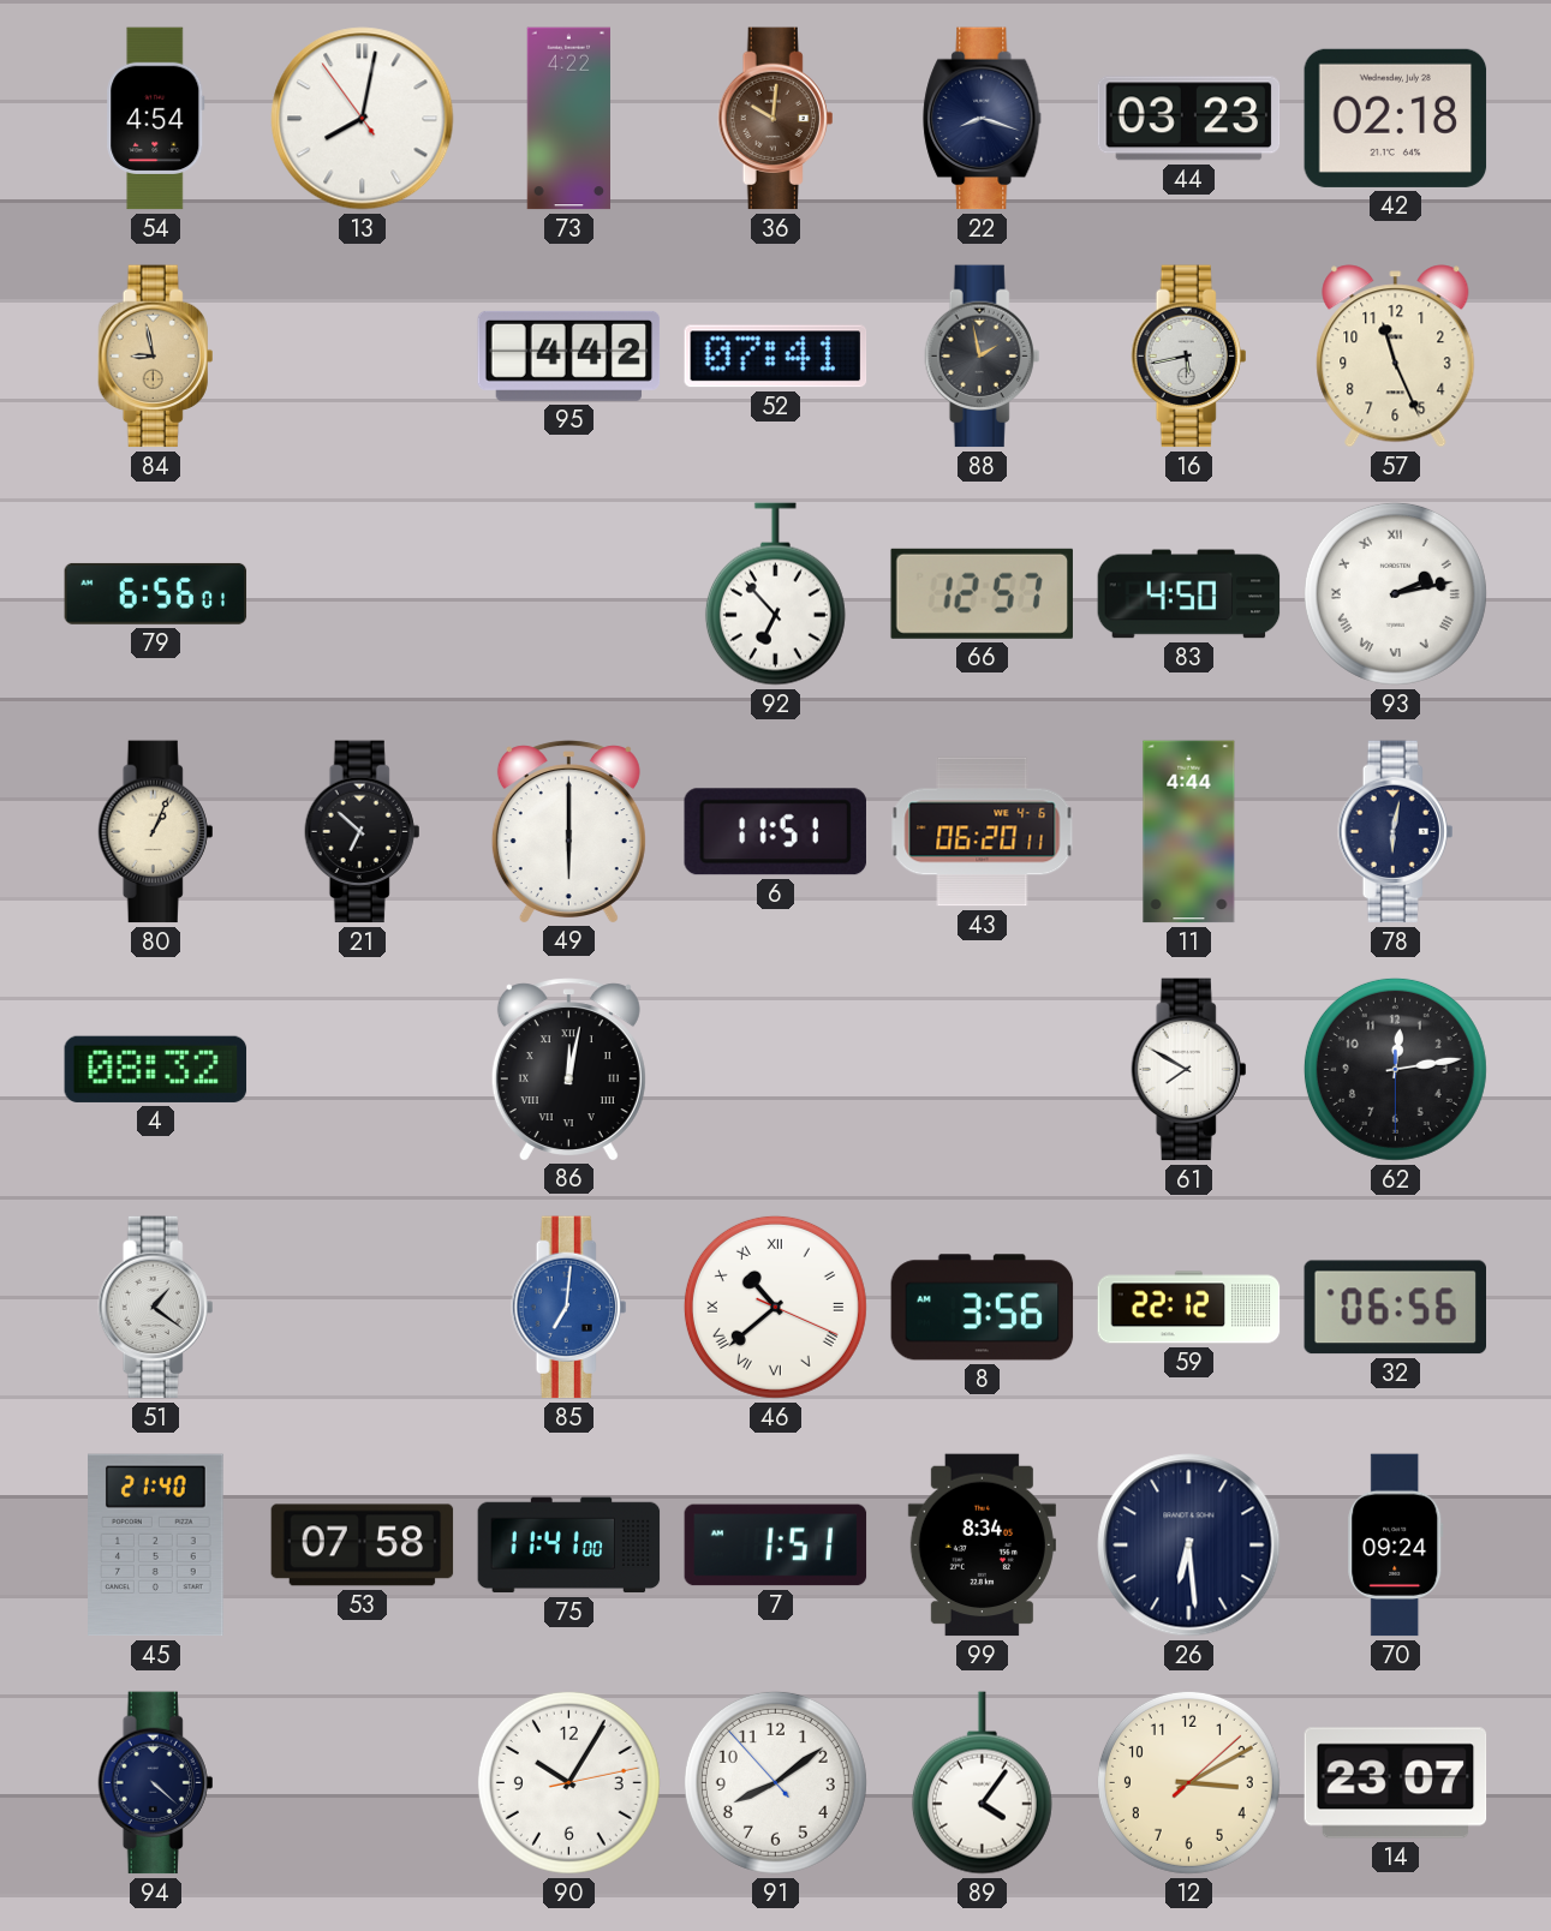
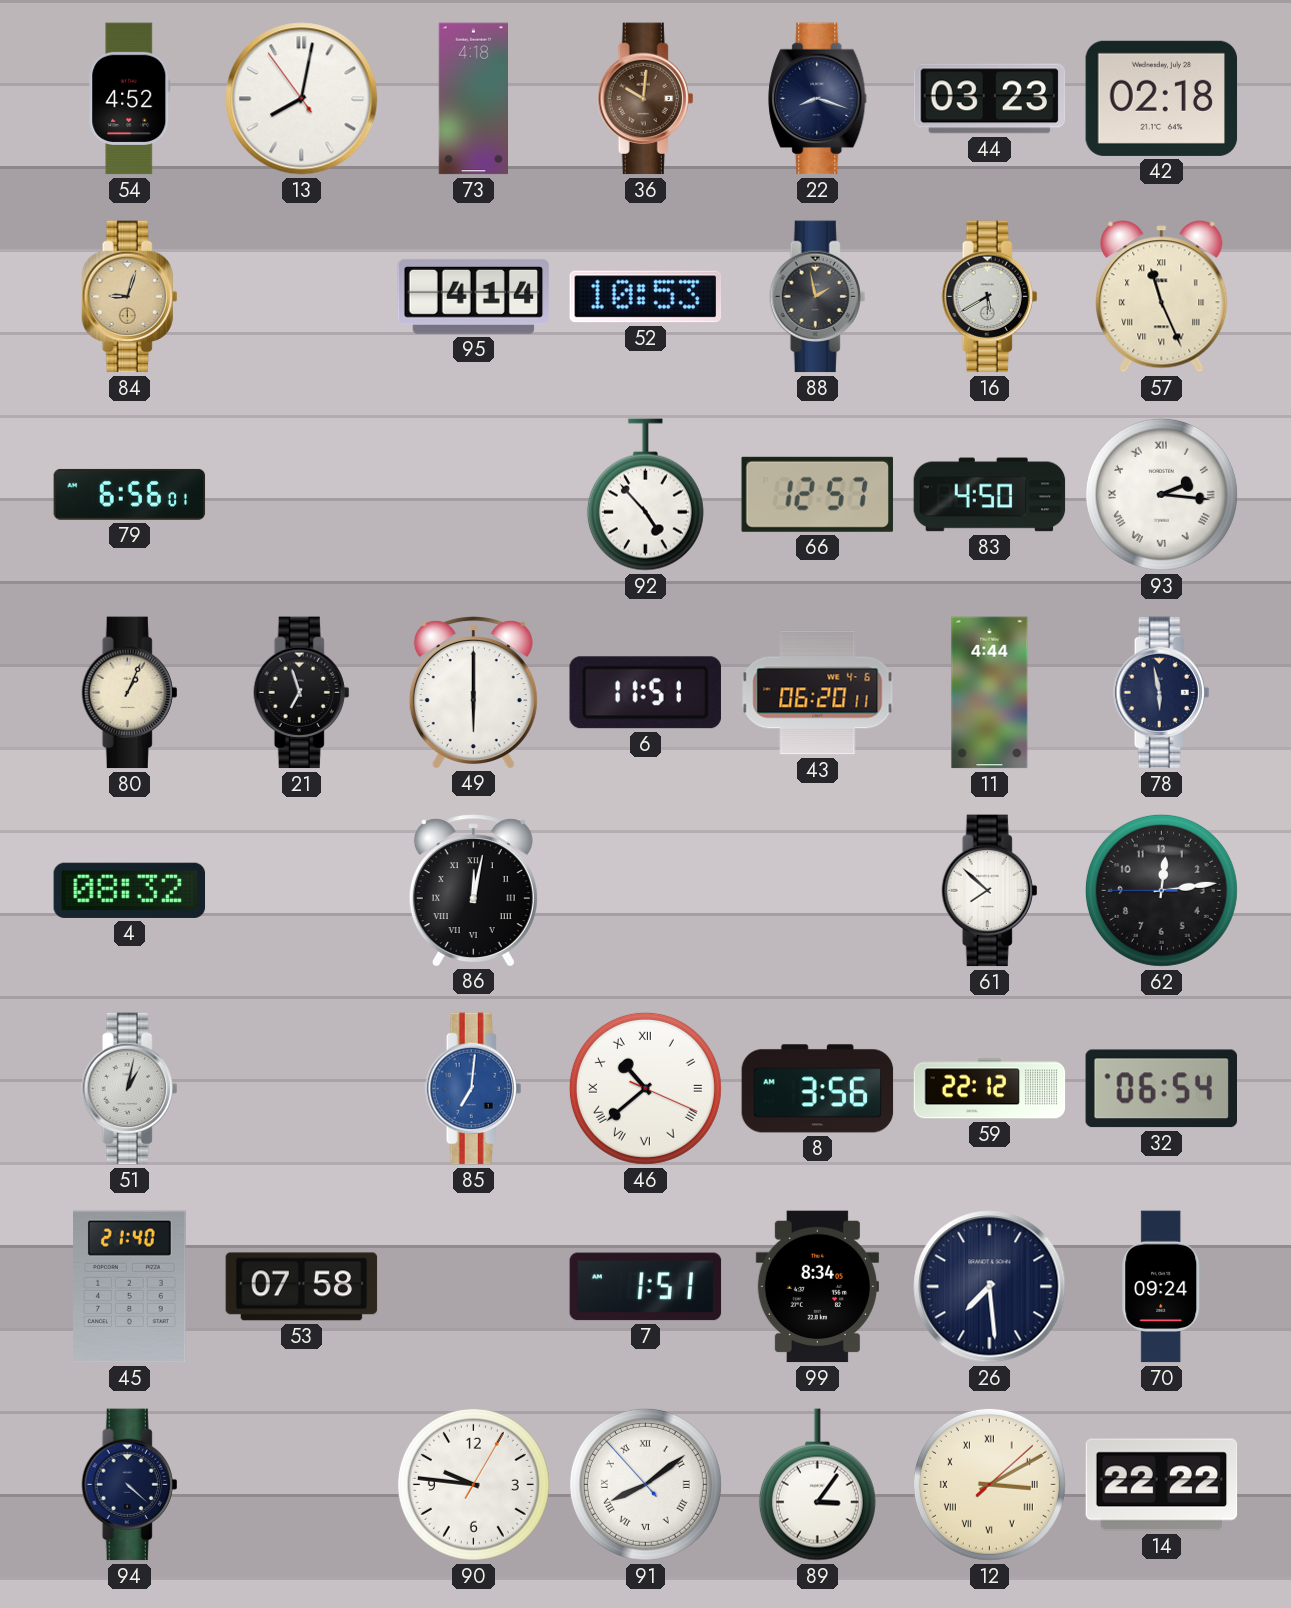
54: 4:54 -> 4:52 (130, 99)
73: 4:22 -> 4:18 (473, 99)
84: 8:58 -> 9:03 (130, 297)
95: 4:42 -> 4:14 (474, 296)
52: 07:41 -> 10:53 (646, 297)
16: 5:43 -> 5:40 (990, 297)
57 numerals: Arabic -> Roman (1162, 297)
92: 6:53 -> 4:53 (645, 495)
93: 2:13 -> 2:16 (1161, 494)
21: 6:52 -> 6:57 (302, 693)
78: 6:02 -> 5:58 (1162, 693)
61: 7:50 -> 7:52 (990, 891)
62: 12:13:30 -> 12:13:45 (1161, 890)
51: 1:21 -> 1:02 (130, 1089)
32: 06:56 -> 06:54 (1161, 1089)
75: 11:41 -> none (569, 1546)
26: 6:29 -> 7:29 (990, 1287)
90: 10:05 -> 9:46 (473, 1484)
91 numerals: Arabic -> Roman (645, 1484)
89: 4:06 -> 3:06 (817, 1485)
12 numerals: Arabic -> Roman (989, 1484)
14: 23:07 -> 22:22 (1162, 1485)
